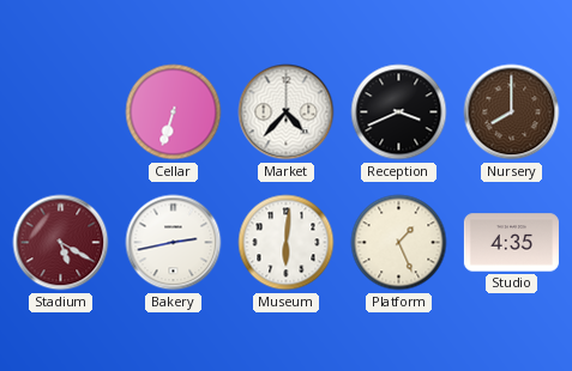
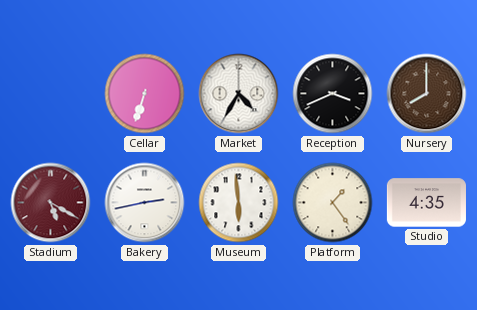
Market: 4:37 -> 4:35 (239, 94)
Museum: 6:01 -> 5:59 (239, 203)
Platform: 1:26 -> 1:24 (333, 203)
